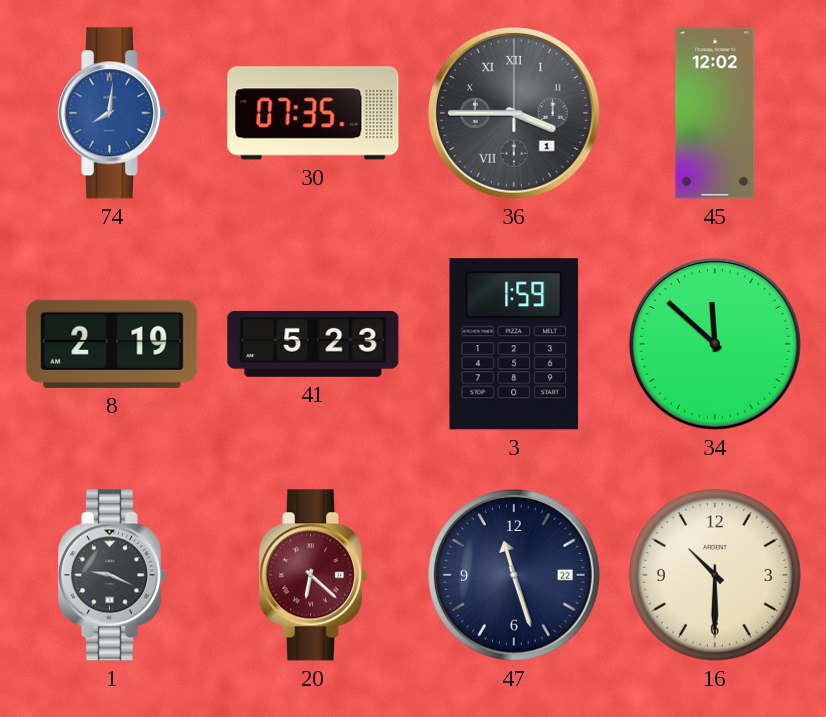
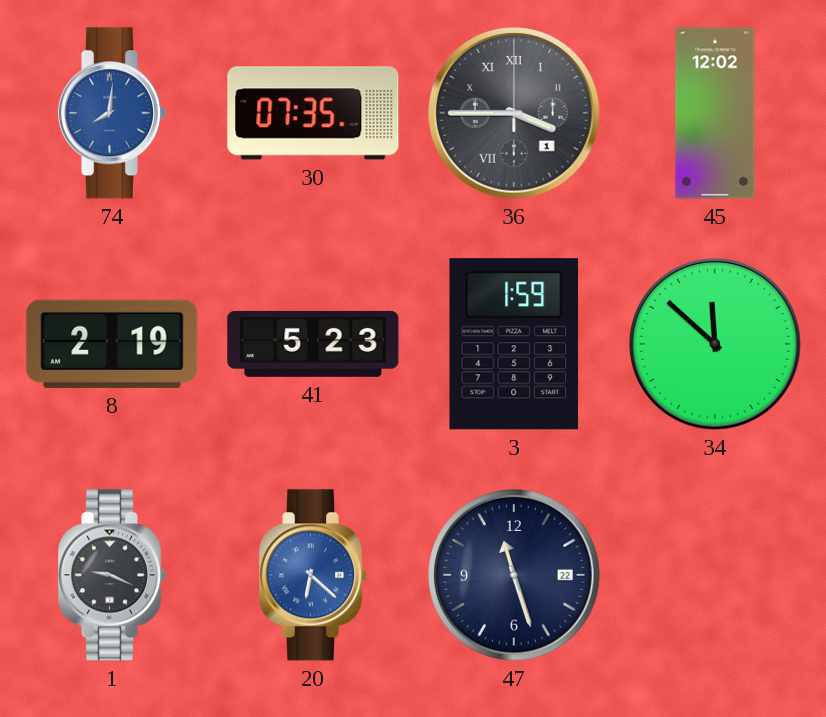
20 dial: burgundy -> blue (313, 575)
16: 10:30 -> none (715, 575)
